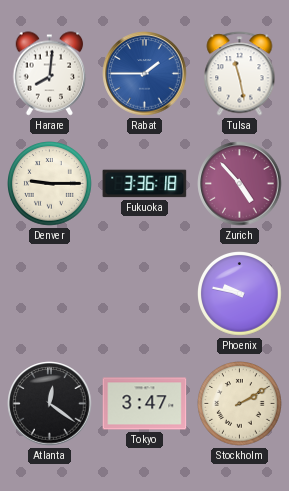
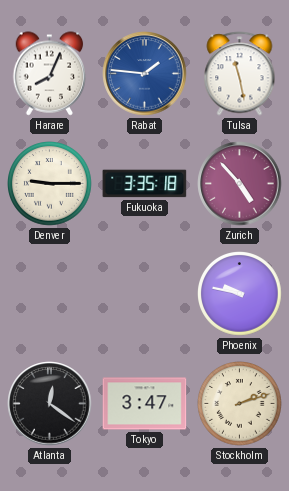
Harare: 8:01 -> 8:04 (50, 74)
Rabat: 1:45 -> 1:46 (145, 74)
Fukuoka: 3:36 -> 3:35 (145, 184)
Stockholm: 2:10 -> 2:12 (240, 404)
